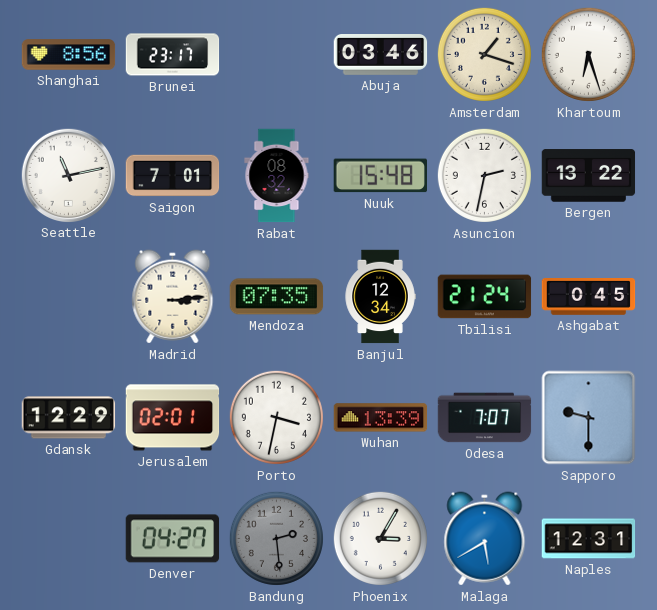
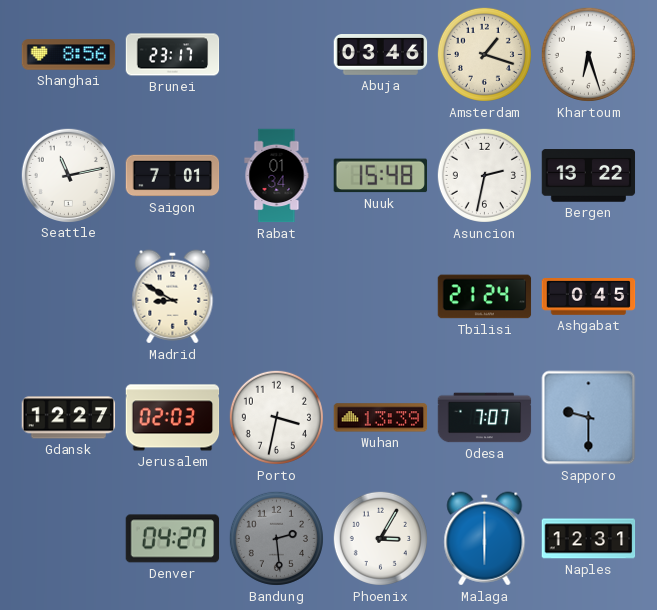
Rabat: 08:32 -> 01:34 (277, 176)
Madrid: 3:14 -> 8:50 (173, 297)
Mendoza: 07:35 -> none (277, 297)
Banjul: 12:34 -> none (380, 297)
Gdansk: 12:29 -> 12:27 (69, 418)
Jerusalem: 02:01 -> 02:03 (173, 418)
Malaga: 5:40 -> 6:00 (485, 539)
